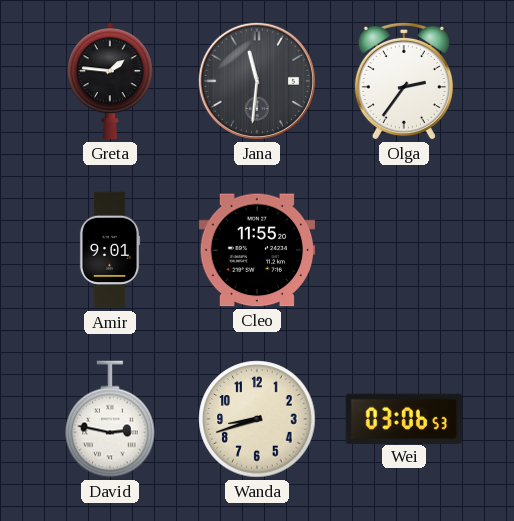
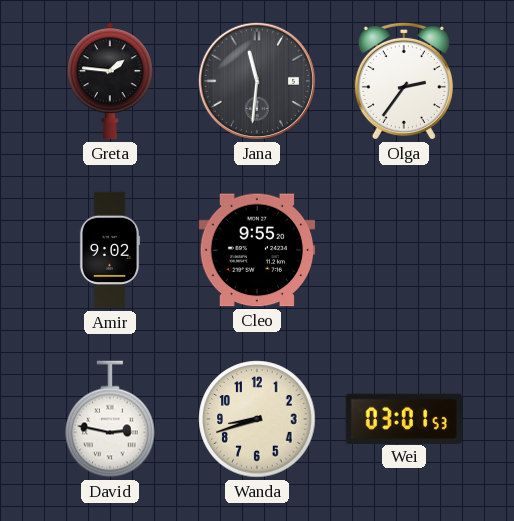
Amir: 9:01 -> 9:02 (110, 250)
Cleo: 11:55 -> 9:55 (257, 250)
Wei: 03:06 -> 03:01 (403, 418)
